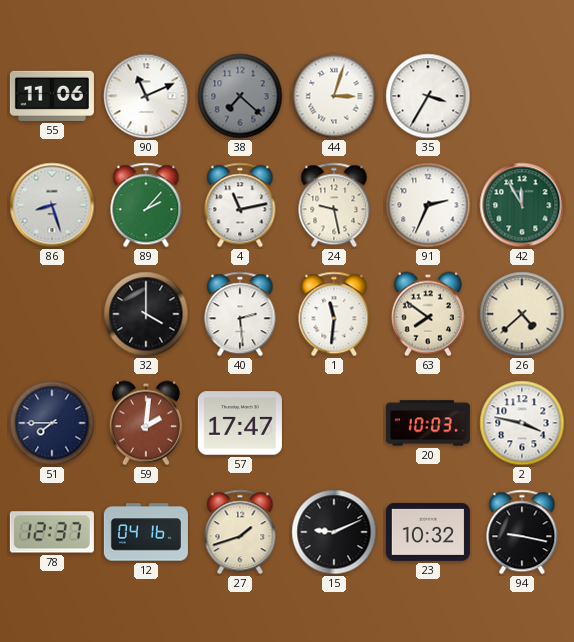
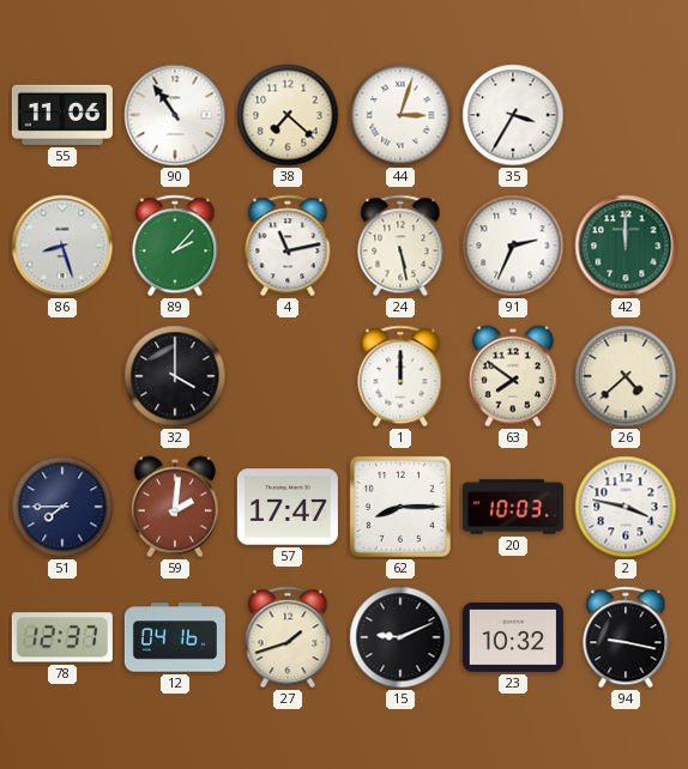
90: 11:11 -> 10:54 (175, 115)
38 dial: grey -> cream (288, 115)
24: 9:28 -> 5:28 (400, 246)
42: 11:55 -> 12:00 (626, 246)
40: 2:29 -> none (240, 314)
1: 11:31 -> 12:00 (400, 376)
62: none -> 8:15 (400, 507)
